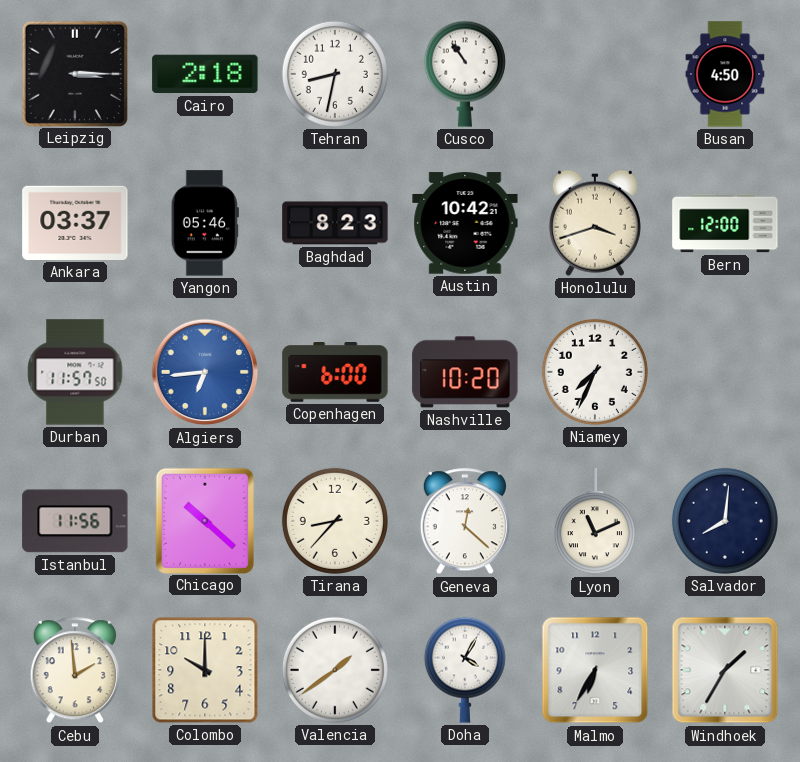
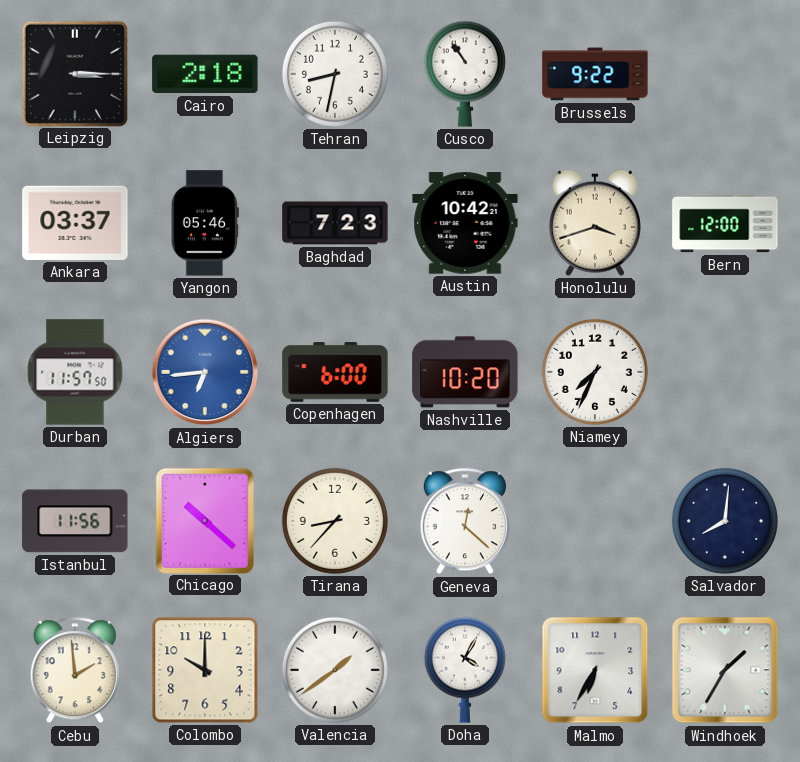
Brussels: none -> 9:22 (595, 74)
Busan: 4:50 -> none (725, 74)
Baghdad: 8:23 -> 7:23 (335, 223)
Lyon: 11:11 -> none (595, 522)
